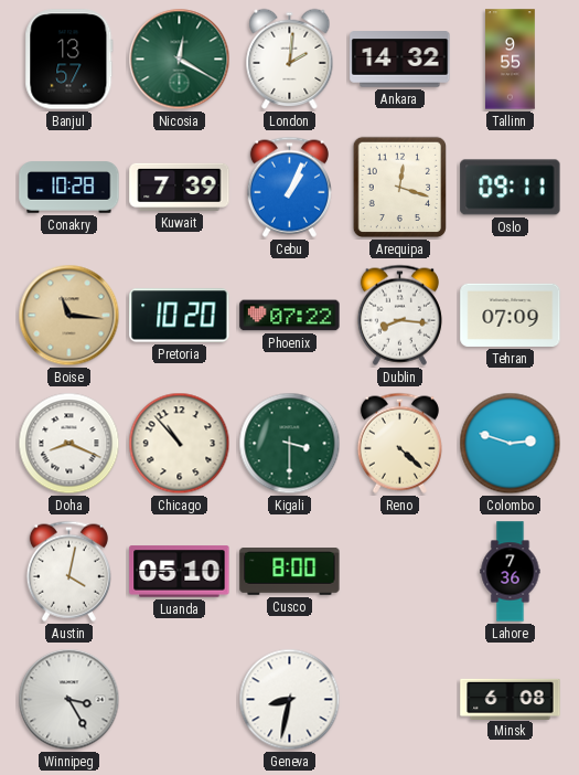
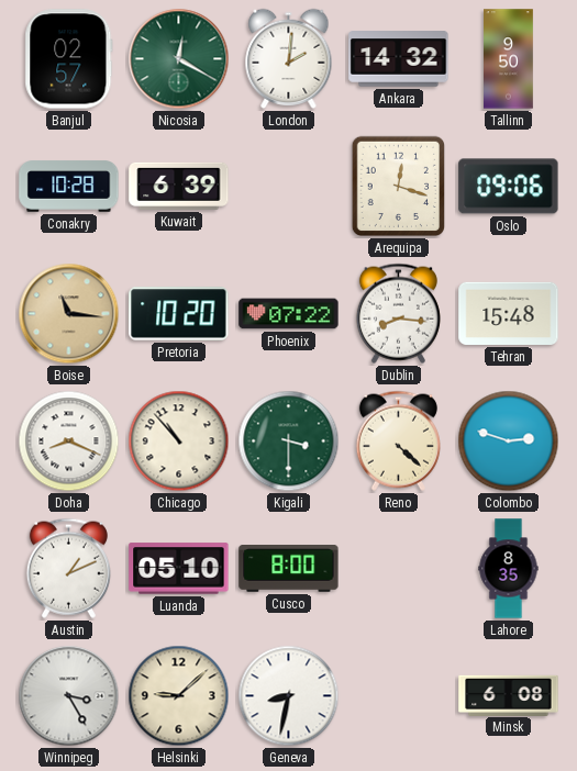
Banjul: 13:57 -> 02:57 (69, 59)
Tallinn: 9:55 -> 9:50 (509, 59)
Kuwait: 7:39 -> 6:39 (179, 186)
Cebu: 1:04 -> none (289, 187)
Oslo: 09:11 -> 09:06 (509, 187)
Tehran: 07:09 -> 15:48 (509, 313)
Austin: 4:02 -> 1:11 (68, 568)
Lahore: 7:36 -> 8:35 (509, 569)
Helsinki: none -> 9:08 (179, 696)
